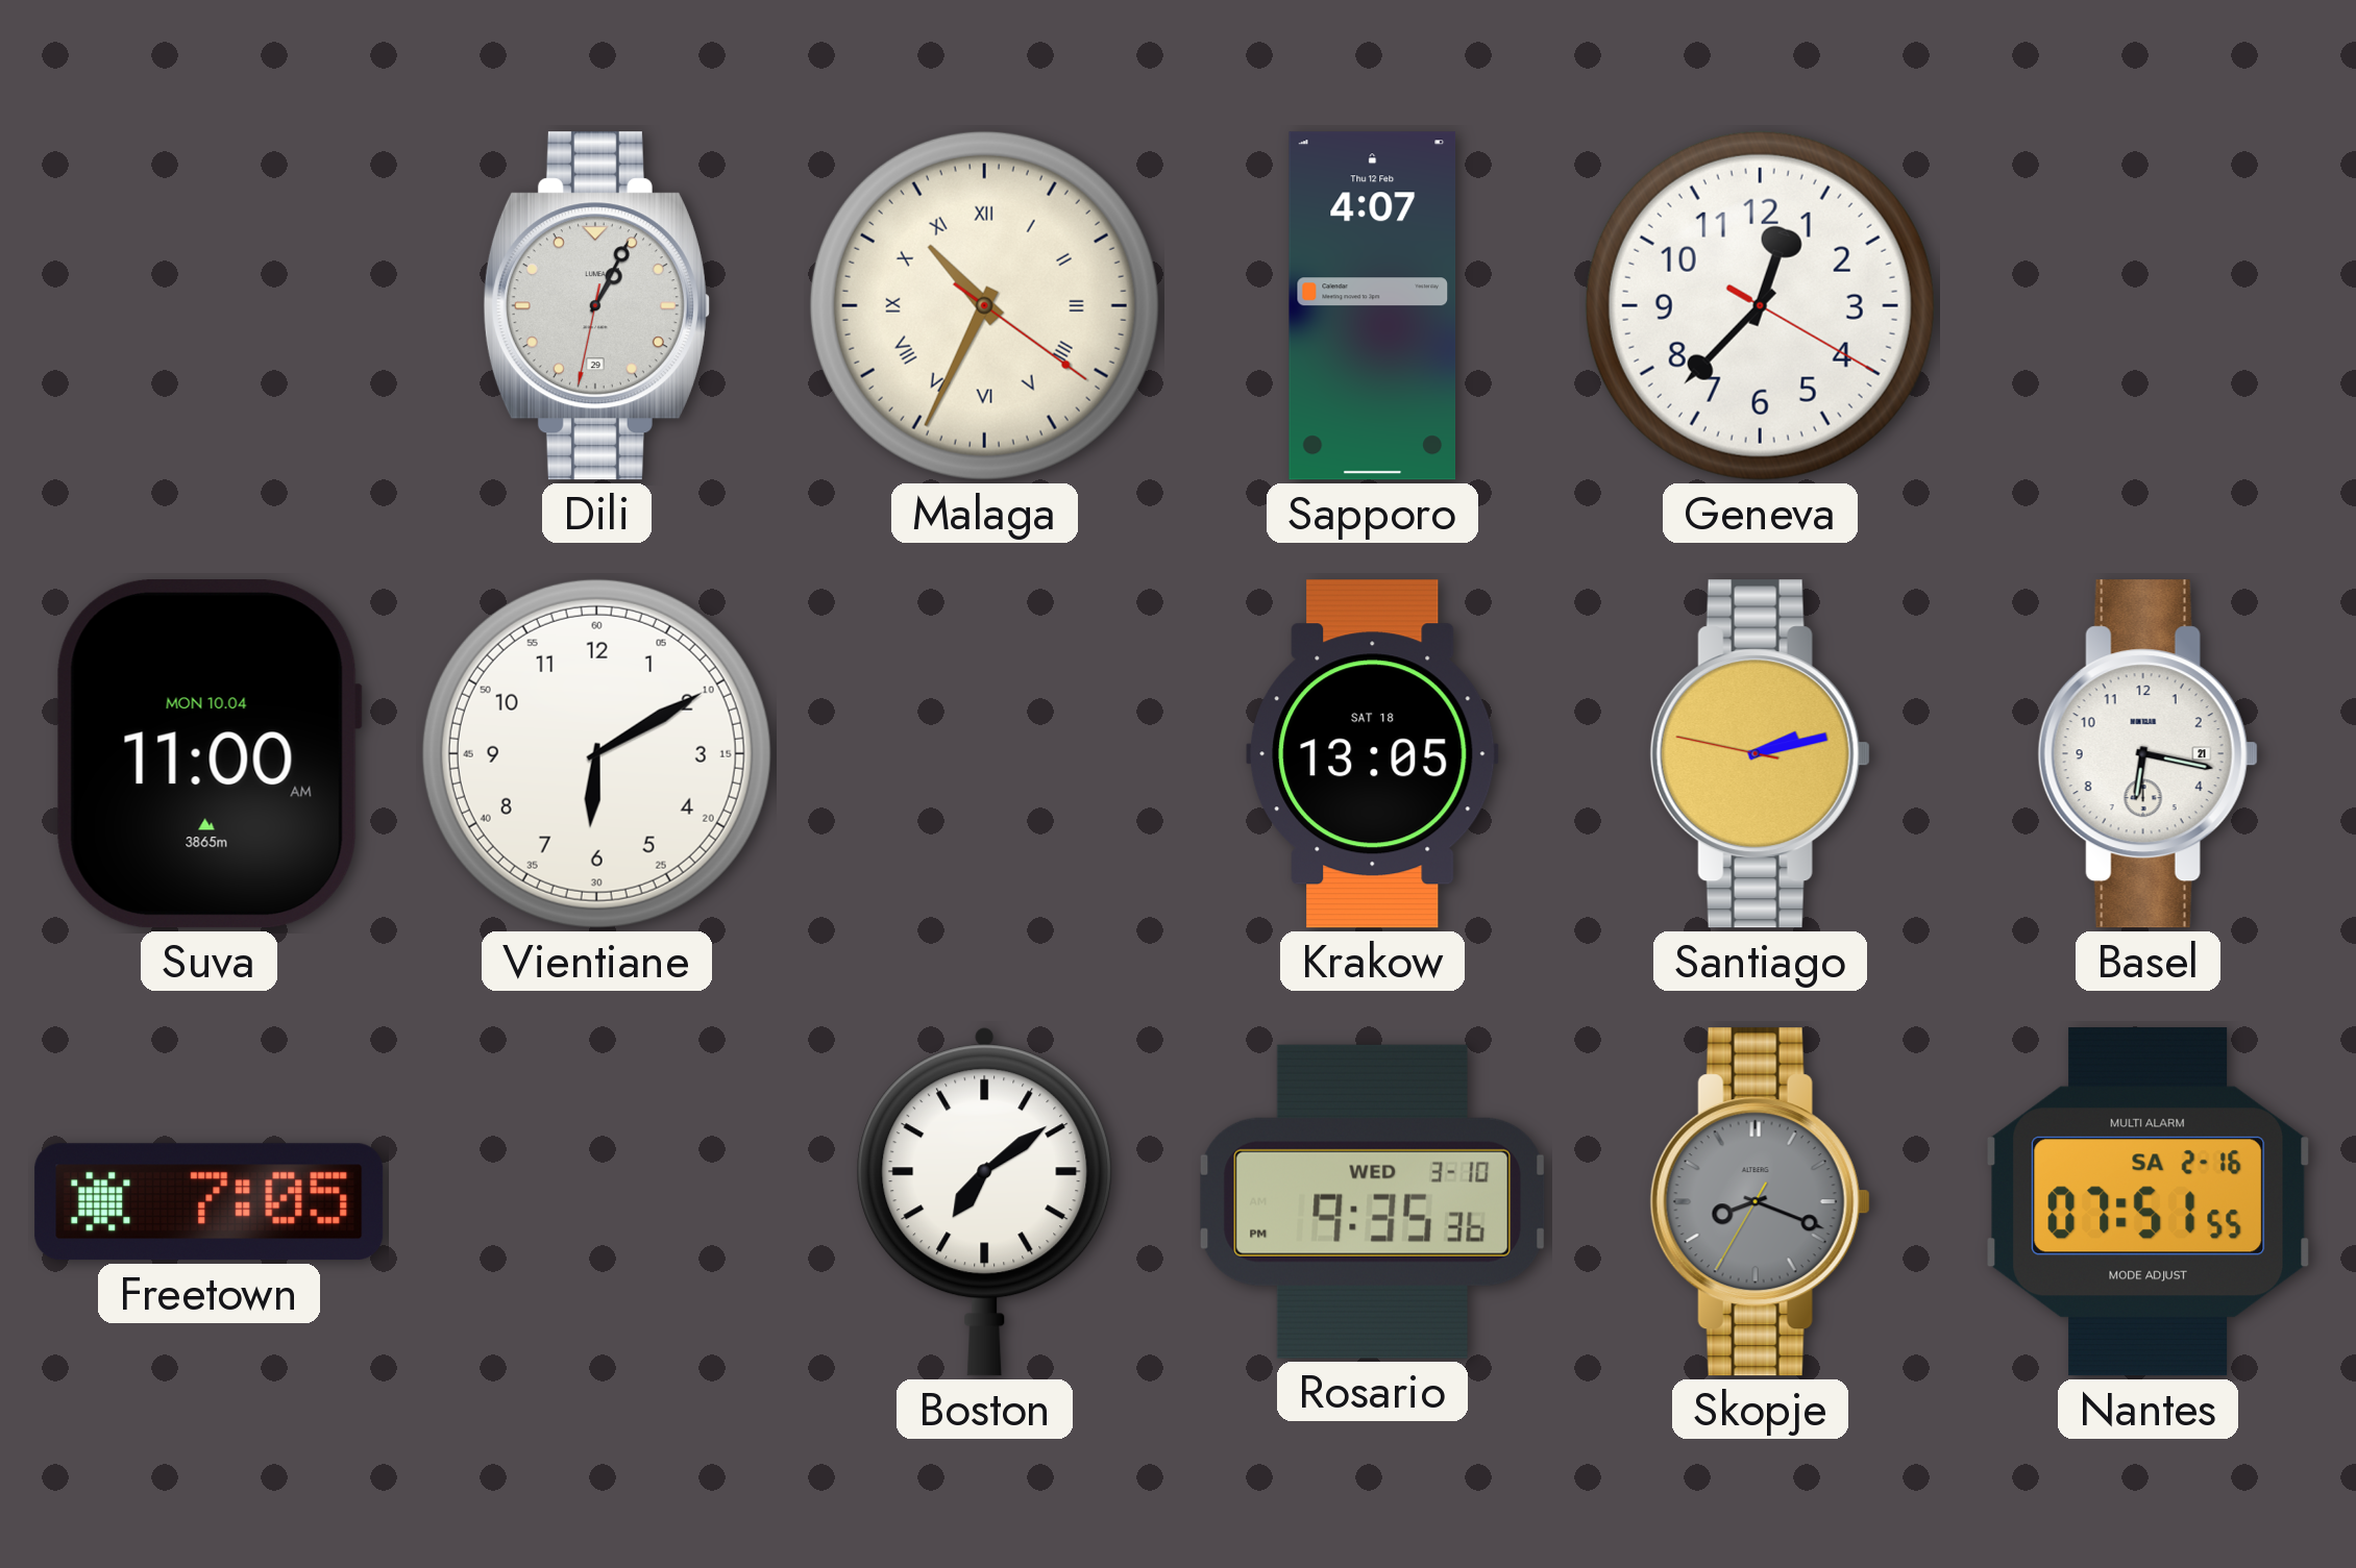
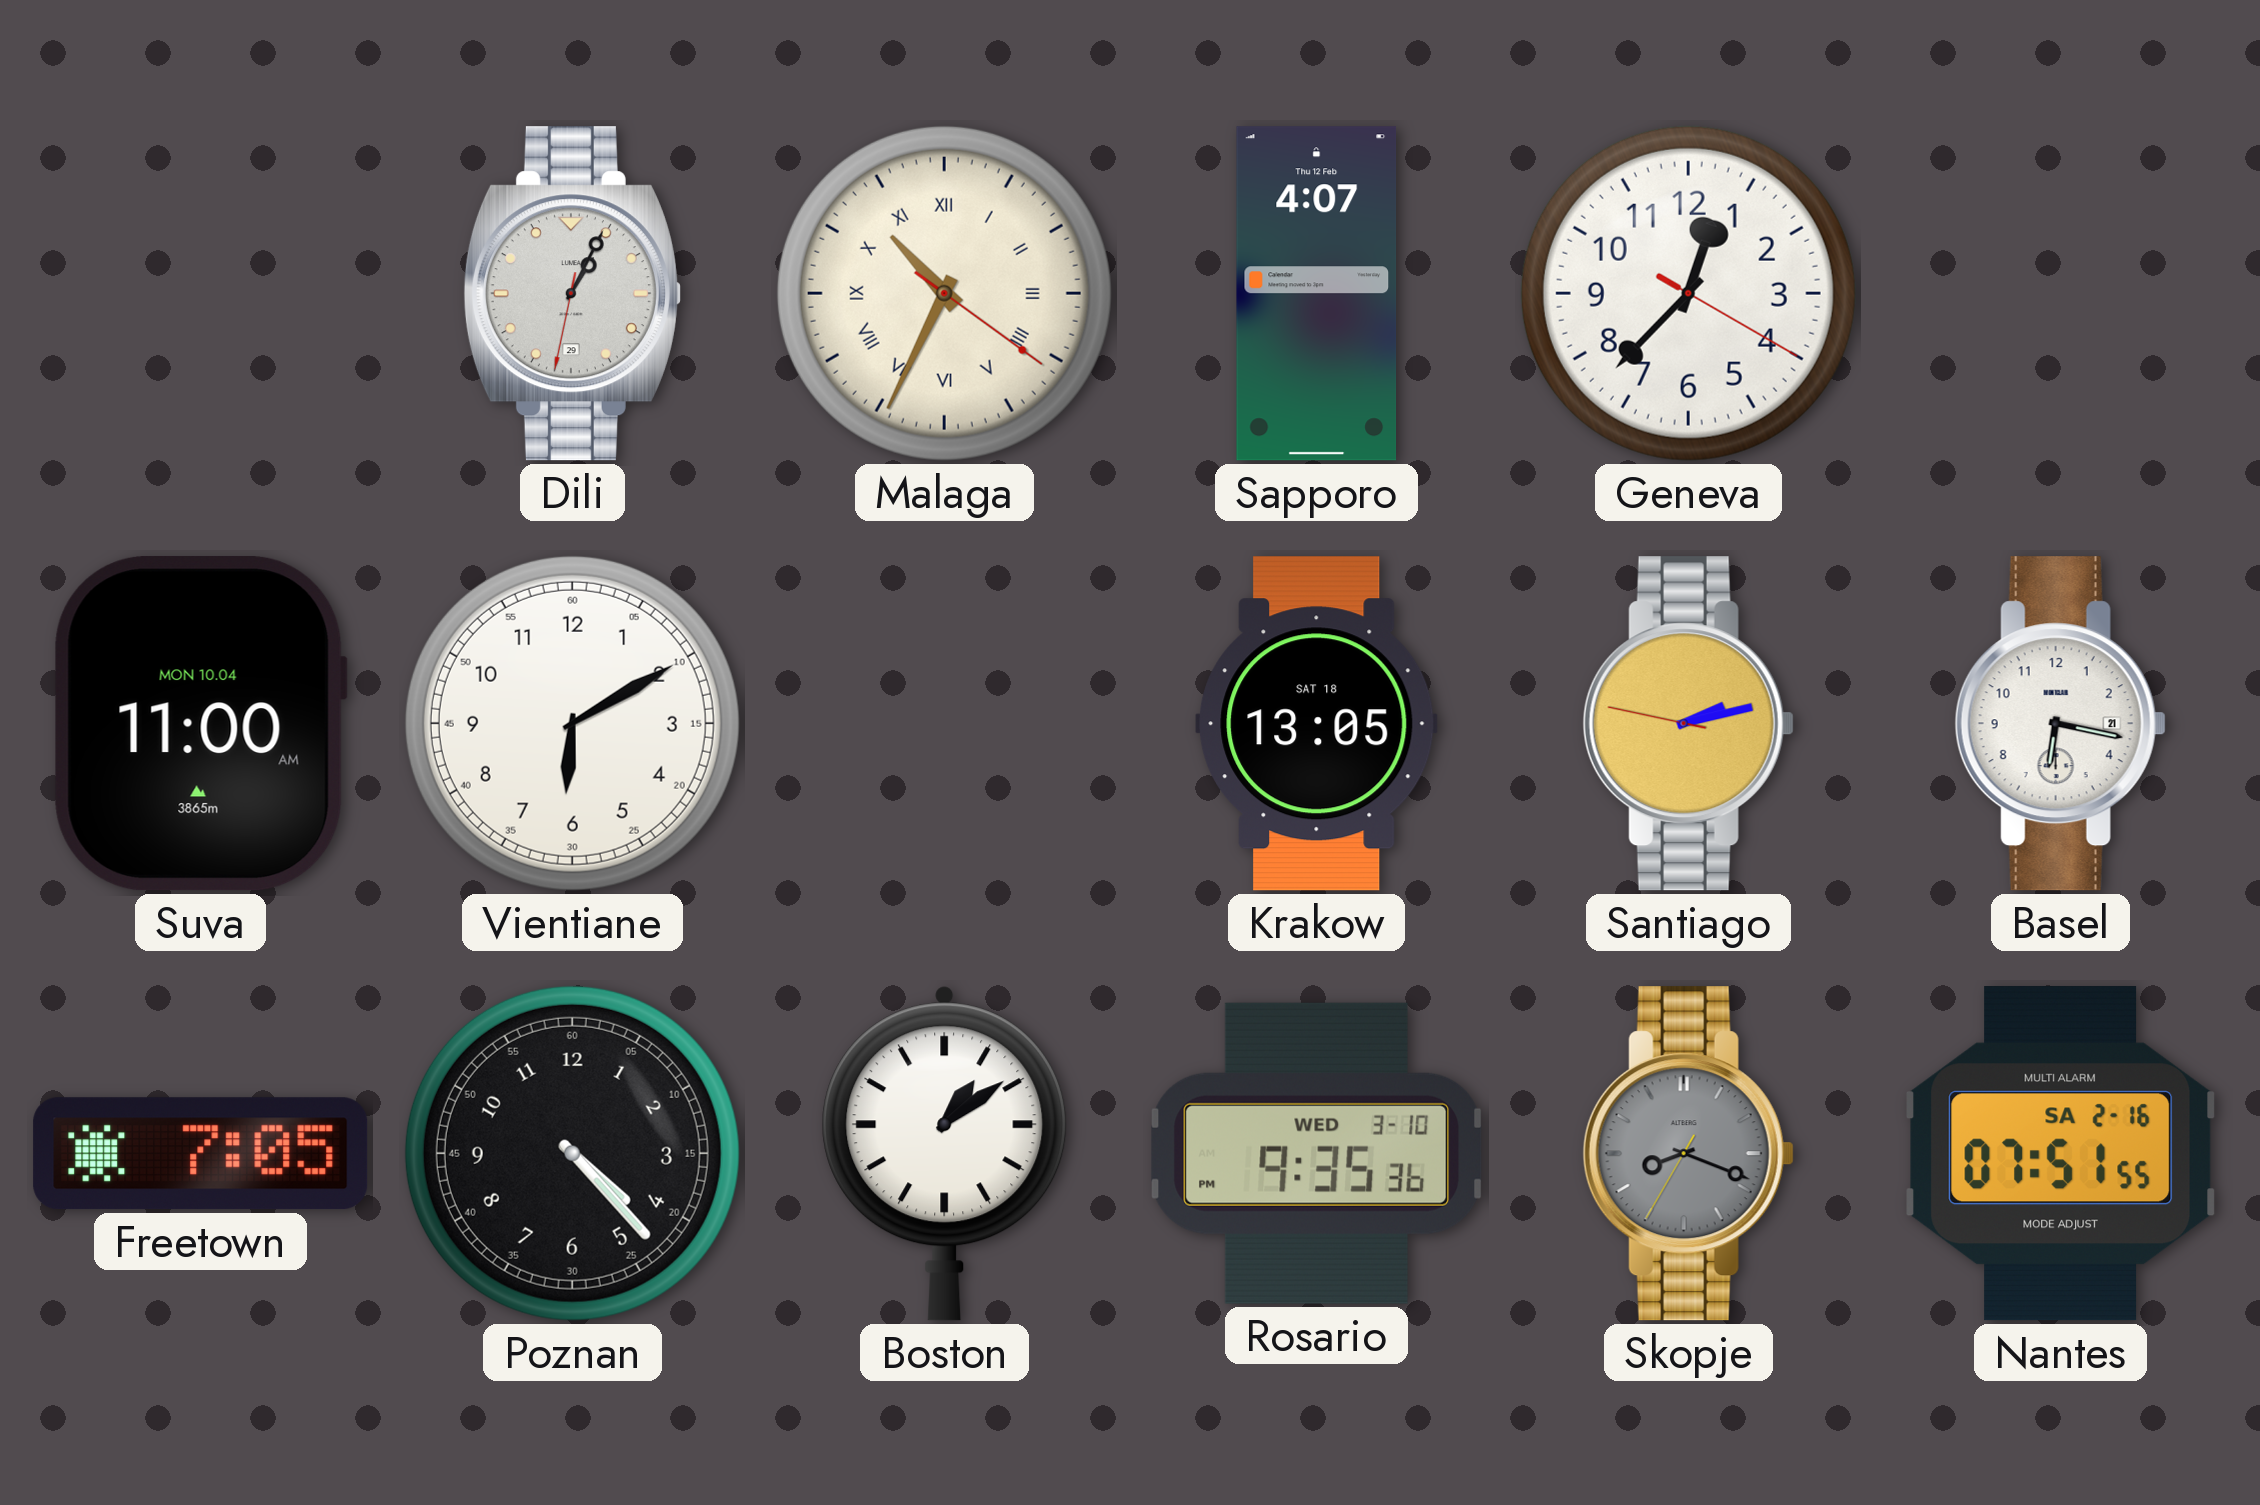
Poznan: none -> 4:23 (572, 1153)
Boston: 7:09 -> 1:09 (945, 1153)
